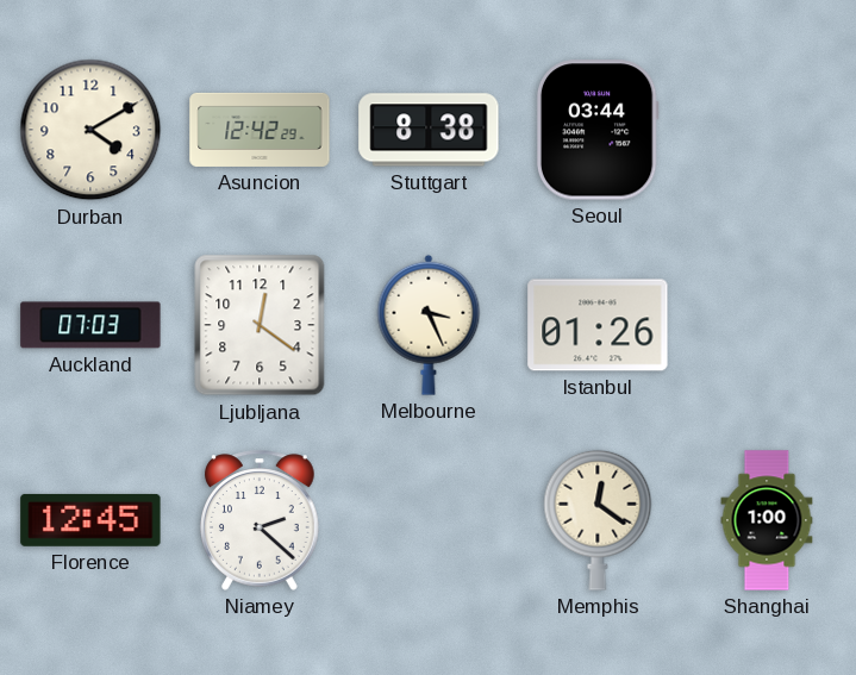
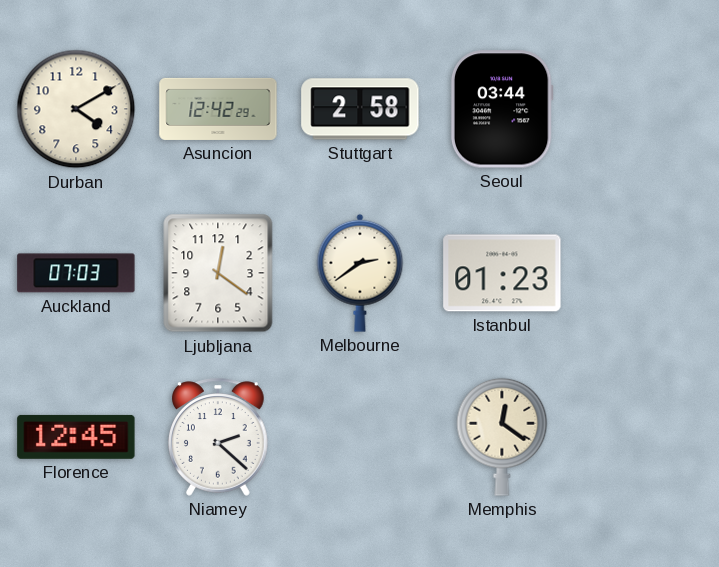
Stuttgart: 8:38 -> 2:58 (360, 109)
Melbourne: 3:26 -> 2:39 (360, 273)
Istanbul: 01:26 -> 01:23 (502, 273)
Shanghai: 1:00 -> none (767, 520)
